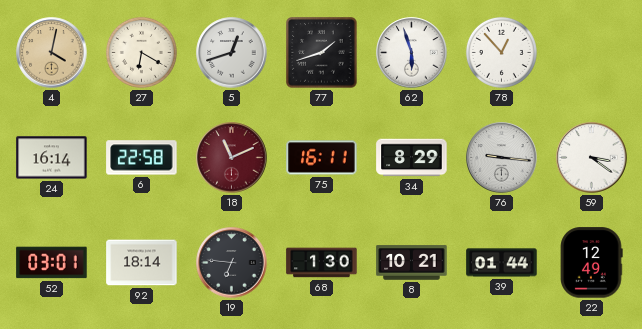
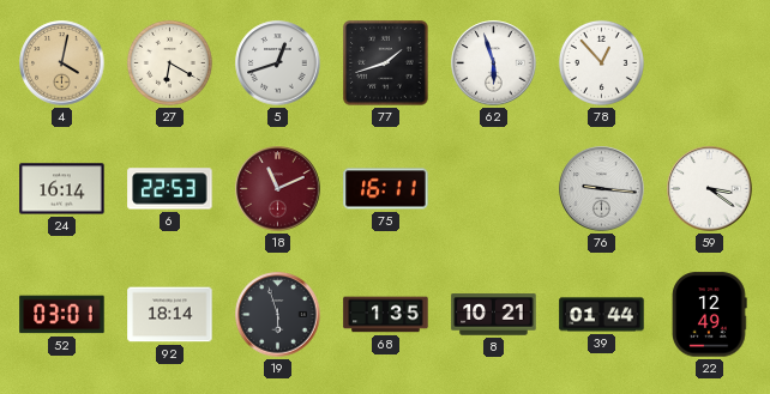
6: 22:58 -> 22:53 (170, 189)
34: 8:29 -> none (412, 158)
19: 6:46 -> 5:57 (278, 315)
68: 1:30 -> 1:35 (386, 315)
